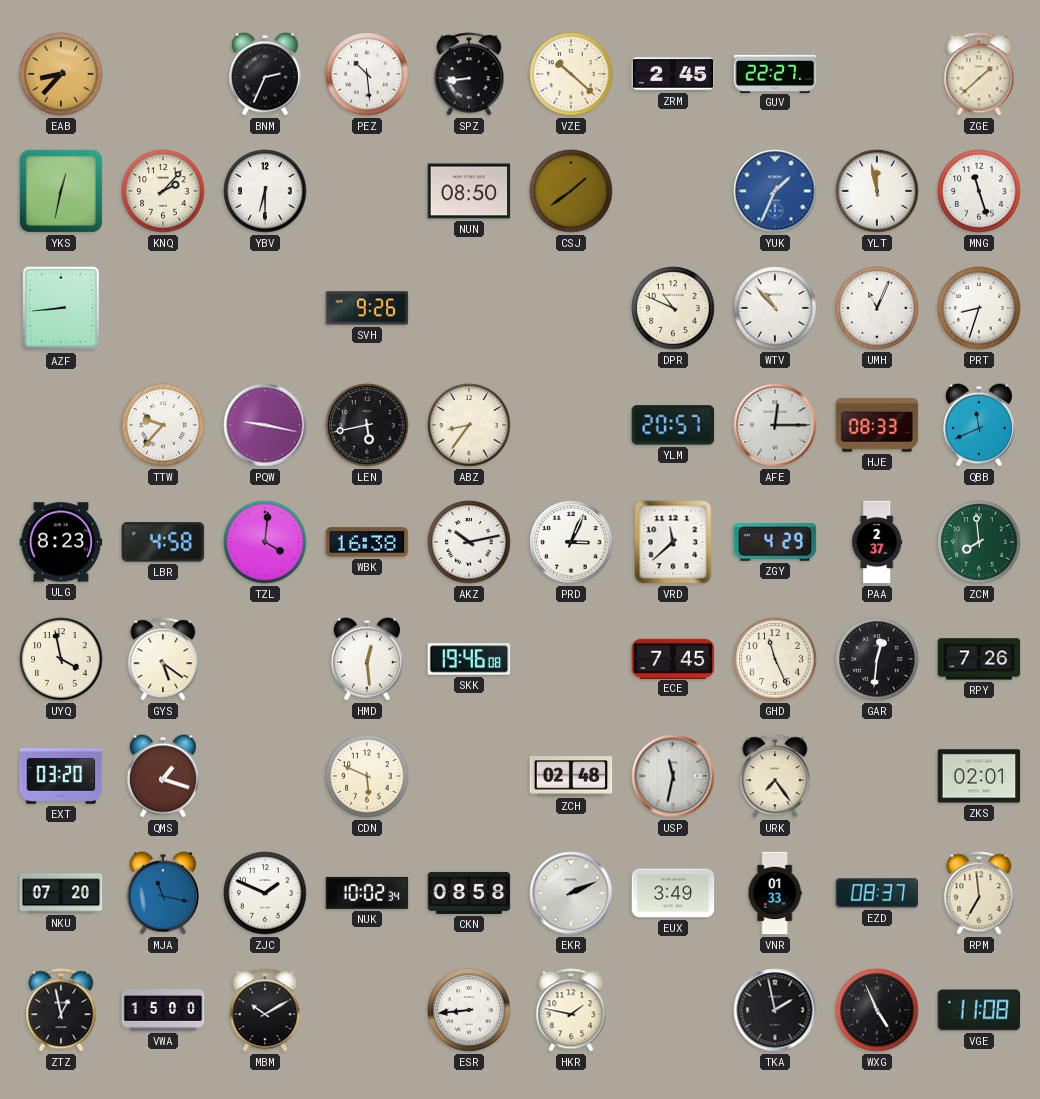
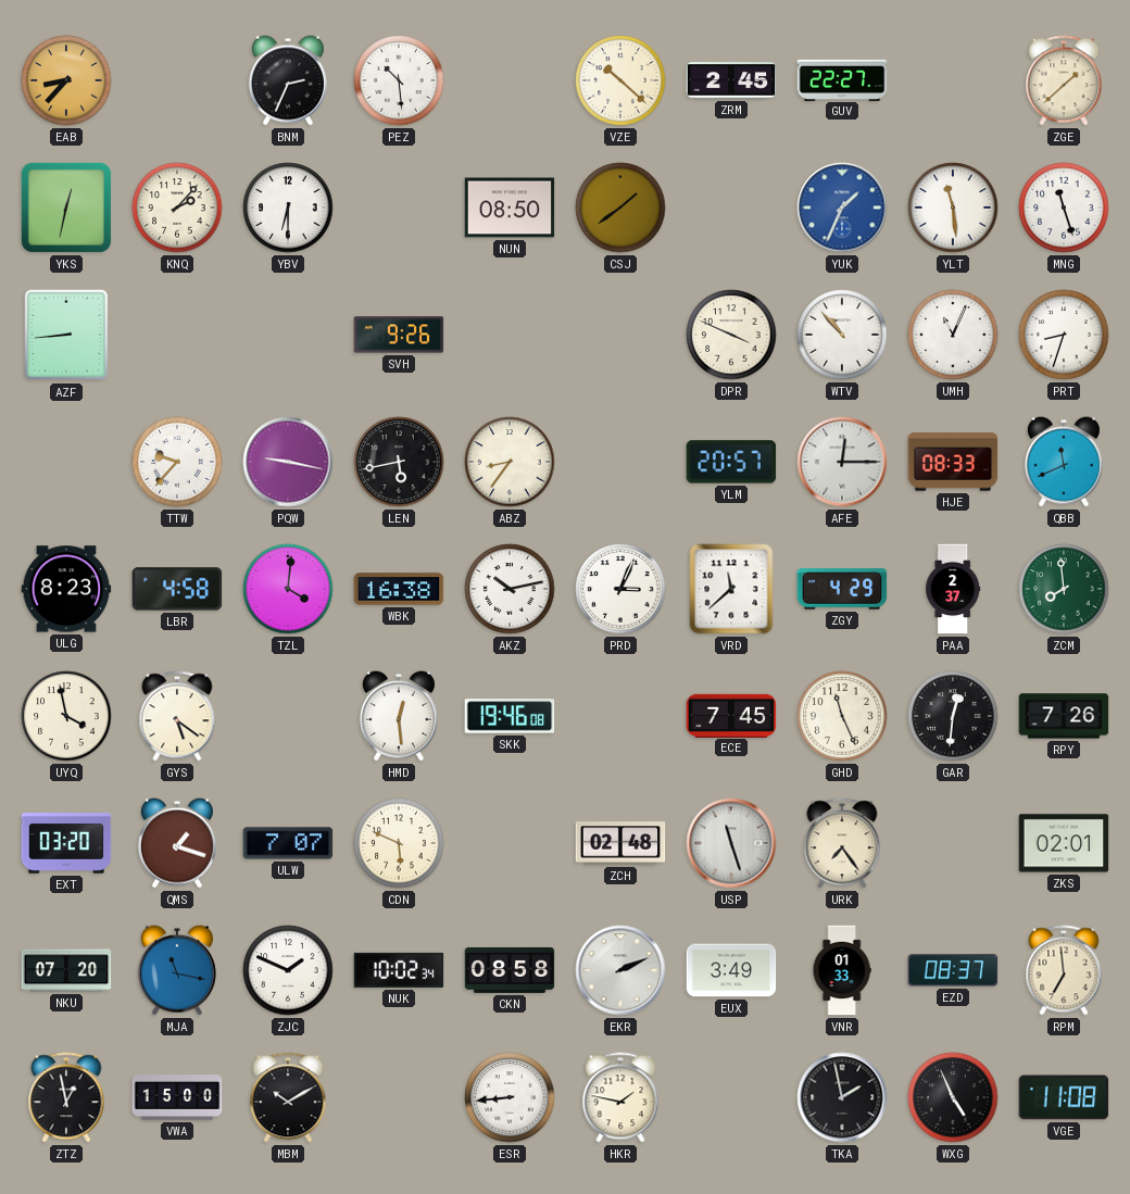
SPZ: 8:44 -> none (469, 74)
YLT: 11:58 -> 11:29 (953, 208)
DPR: 10:49 -> 3:49 (731, 335)
ULW: none -> 7:07 (288, 843)
USP: 11:32 -> 11:27 (731, 843)
